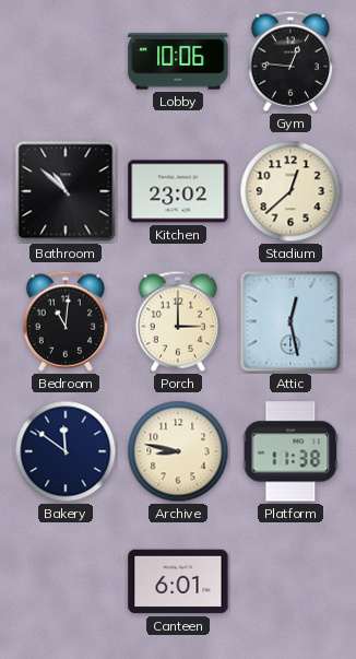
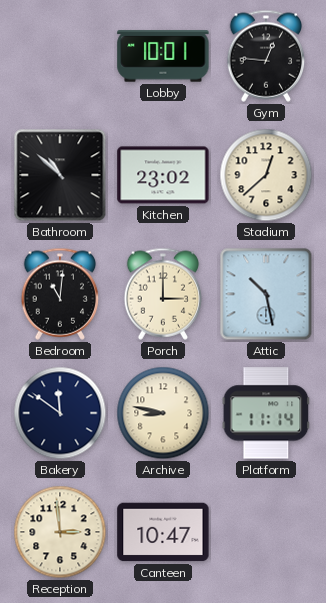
Lobby: 10:06 -> 10:01 (163, 56)
Attic: 12:28 -> 10:28 (266, 294)
Platform: 11:38 -> 11:14 (266, 413)
Reception: none -> 2:59 (60, 532)
Canteen: 6:01 -> 10:47 (163, 532)
